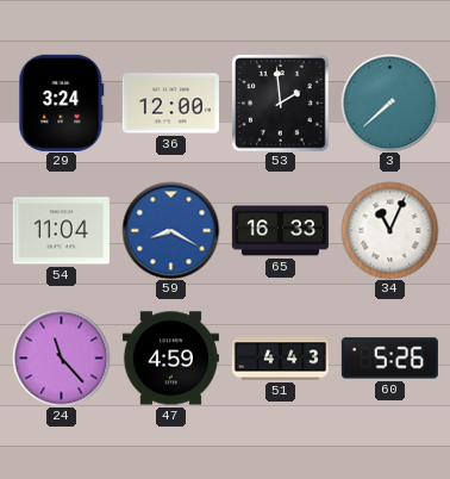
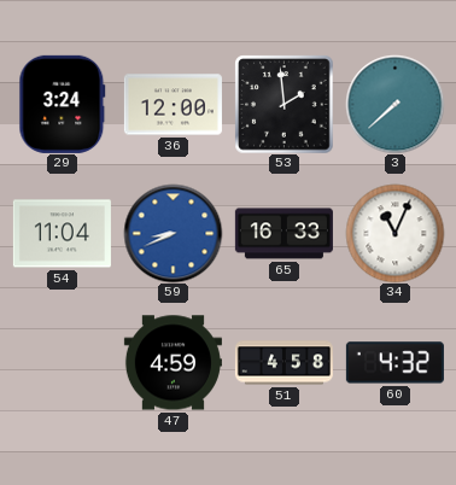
59: 8:20 -> 8:41 (173, 233)
24: 11:23 -> none (61, 357)
51: 4:43 -> 4:58 (283, 363)
60: 5:26 -> 4:32 (394, 363)
